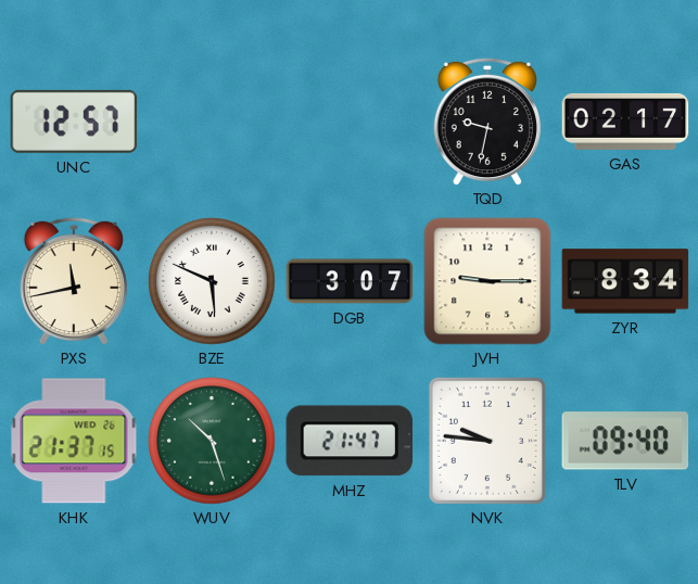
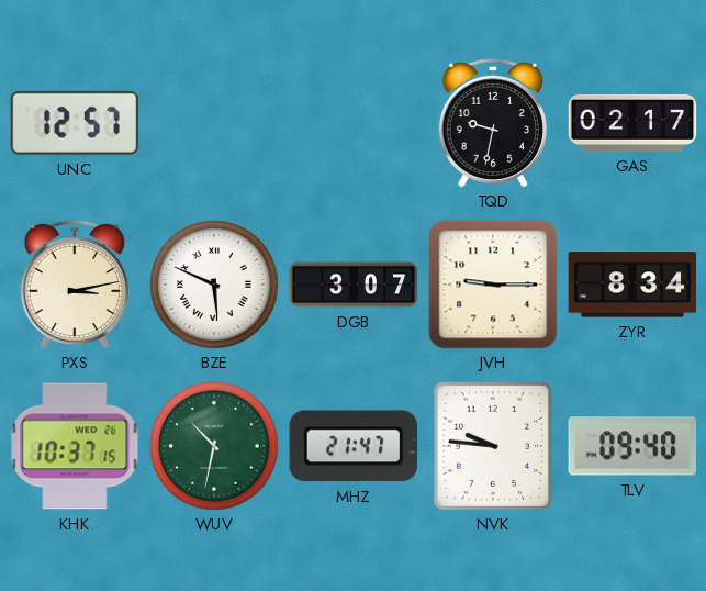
PXS: 11:43 -> 3:13 (75, 285)
KHK: 21:37 -> 10:37 (75, 446)
WUV: 10:27 -> 10:32 (214, 446)
